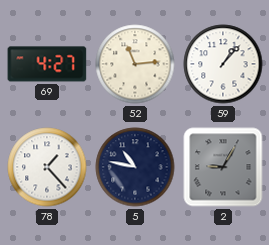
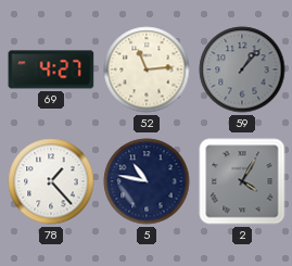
59 dial: white -> grey (242, 69)
2: 9:05 -> 4:05 (242, 181)
